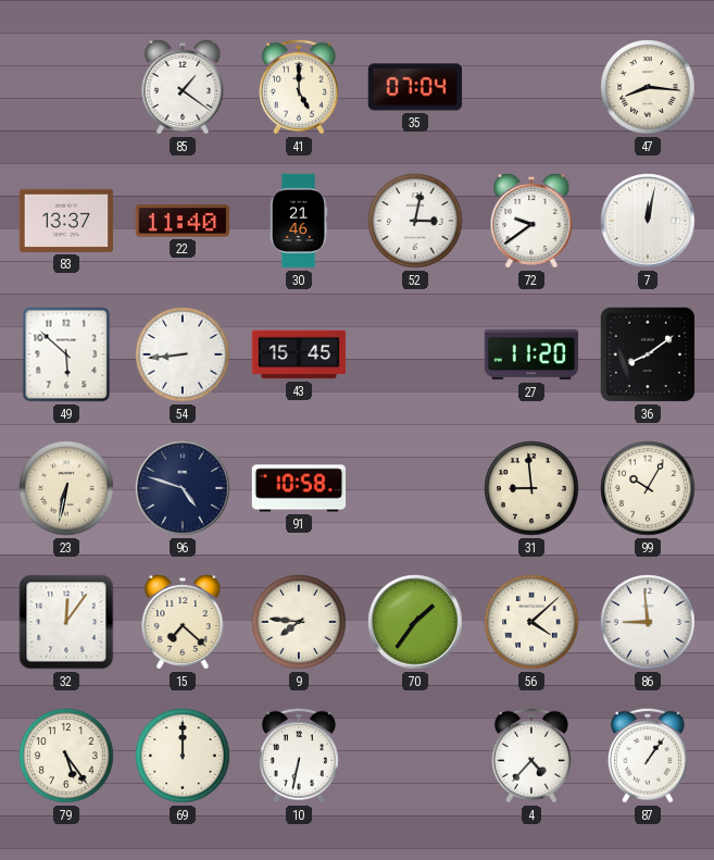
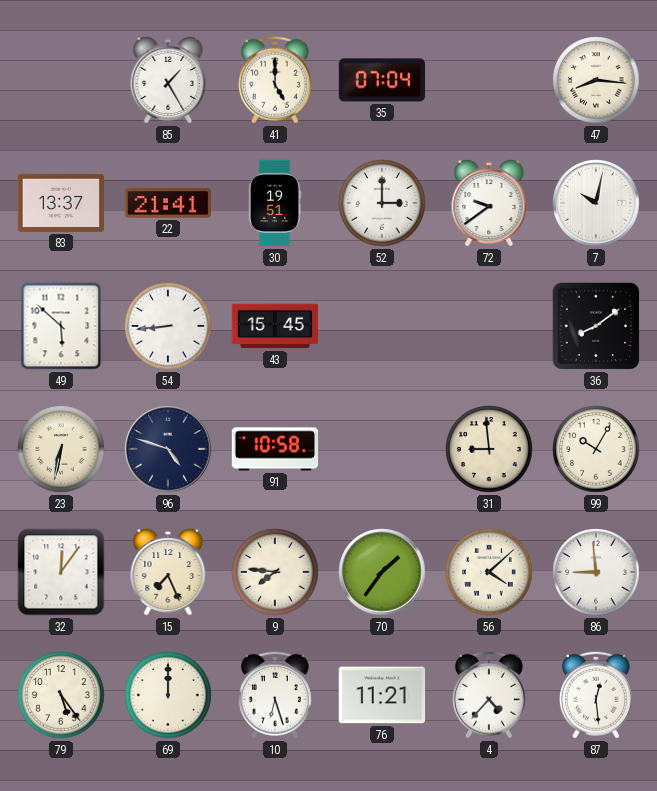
85: 1:21 -> 1:25 (168, 80)
22: 11:40 -> 21:41 (168, 203)
30: 21:46 -> 19:51 (275, 203)
52: 3:02 -> 3:00 (382, 203)
7: 12:02 -> 10:02 (596, 203)
27: 11:20 -> none (531, 354)
15: 7:22 -> 7:26 (168, 572)
10: 6:32 -> 6:27 (275, 695)
76: none -> 11:21 (382, 695)
87: 1:06 -> 12:29 (596, 695)
